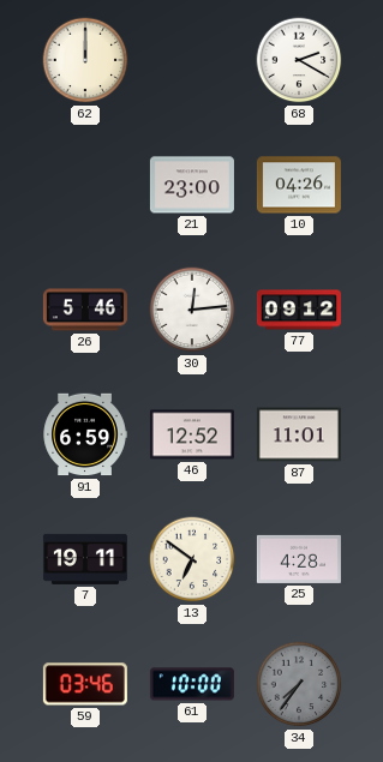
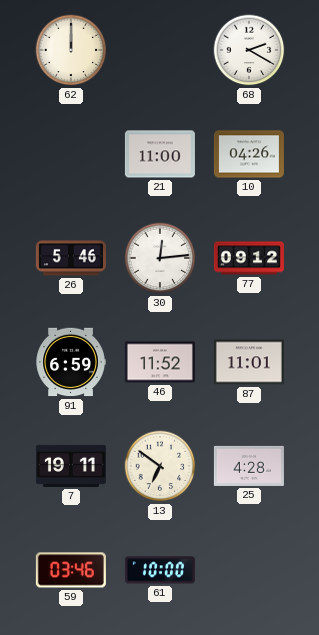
21: 23:00 -> 11:00 (160, 154)
46: 12:52 -> 11:52 (160, 362)
34: 7:36 -> none (299, 684)
